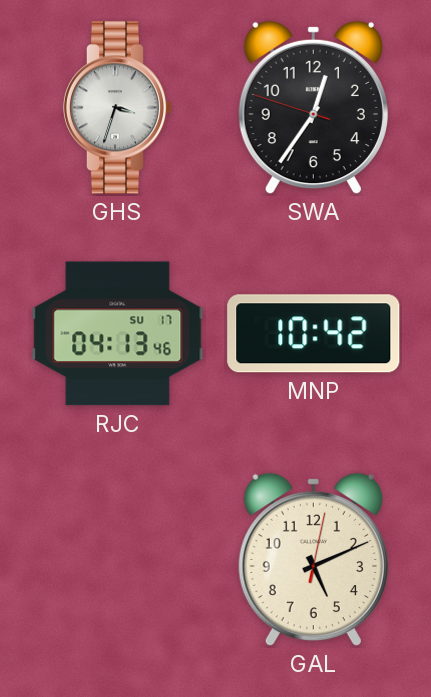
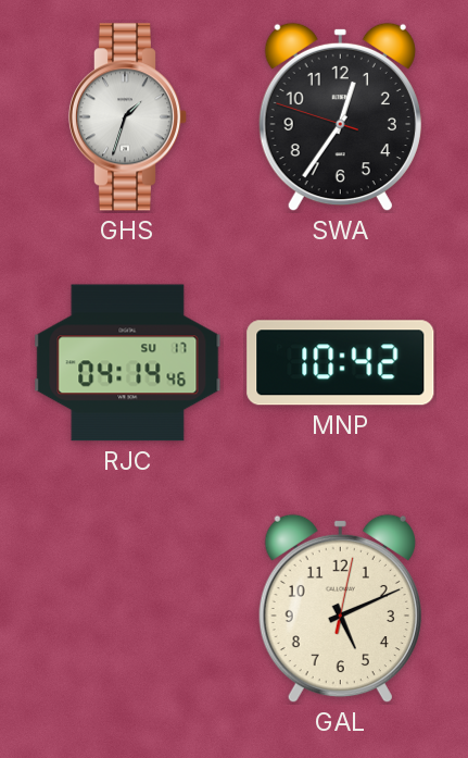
GHS: 3:33 -> 1:33 (128, 117)
RJC: 04:13 -> 04:14 (128, 363)
